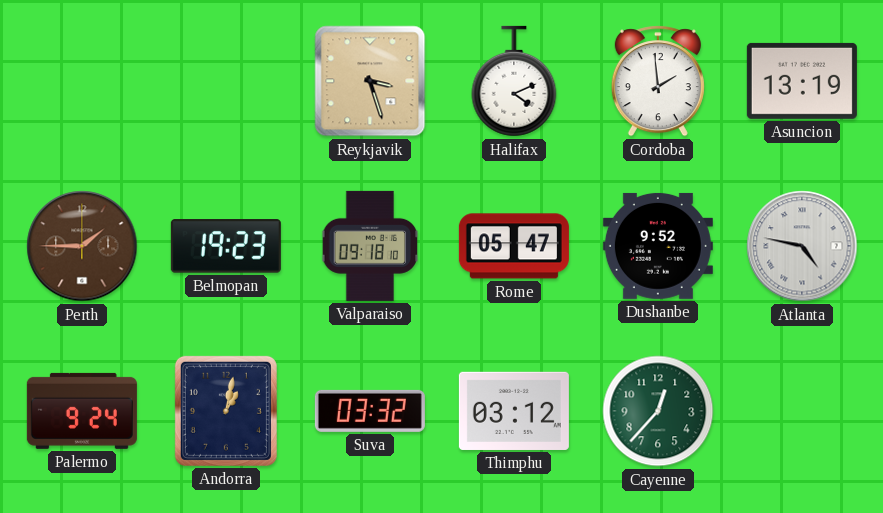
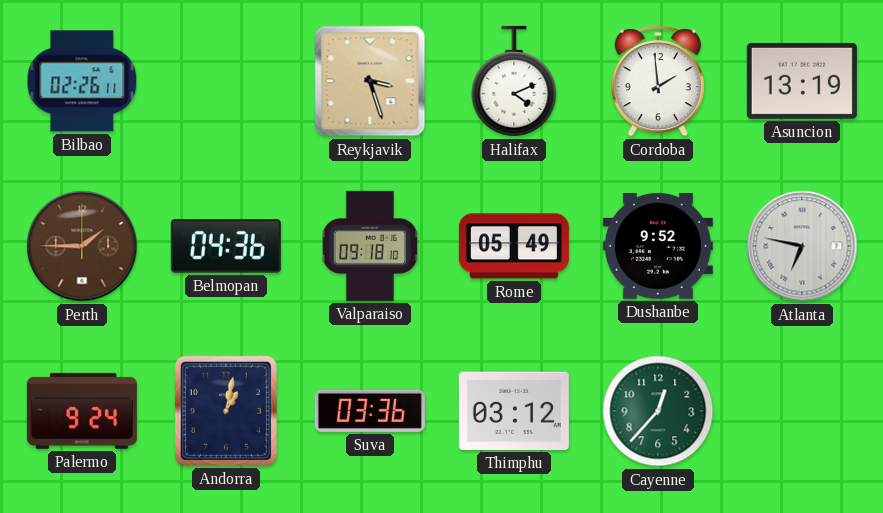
Bilbao: none -> 02:26 (82, 81)
Belmopan: 19:23 -> 04:36 (226, 246)
Rome: 05:47 -> 05:49 (514, 246)
Atlanta: 4:47 -> 6:47 (802, 246)
Suva: 03:32 -> 03:36 (370, 411)
